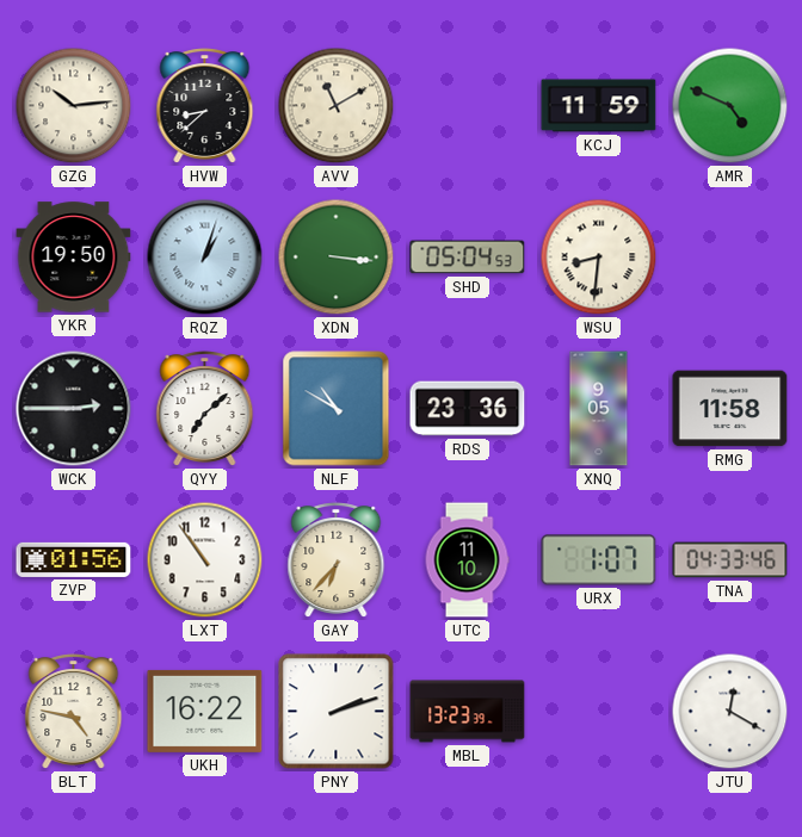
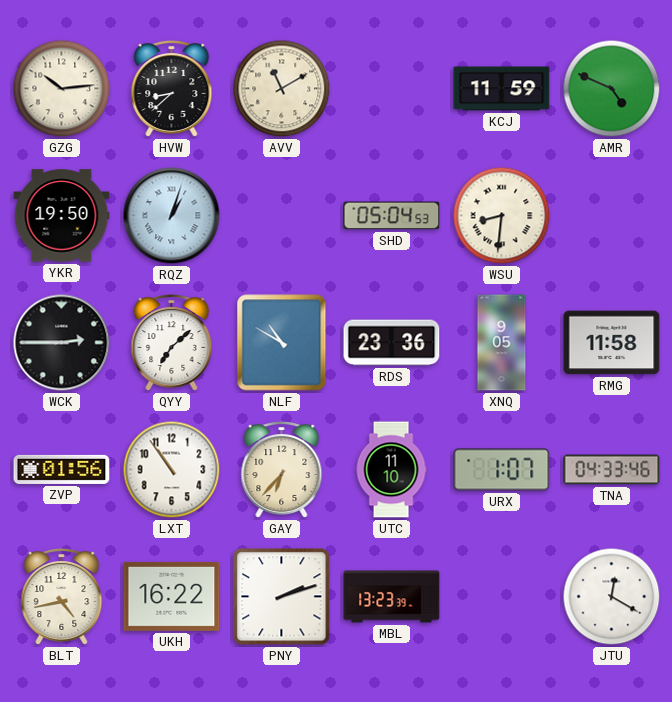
XDN: 3:16 -> none (337, 258)
BLT: 4:47 -> 4:43 (62, 597)
